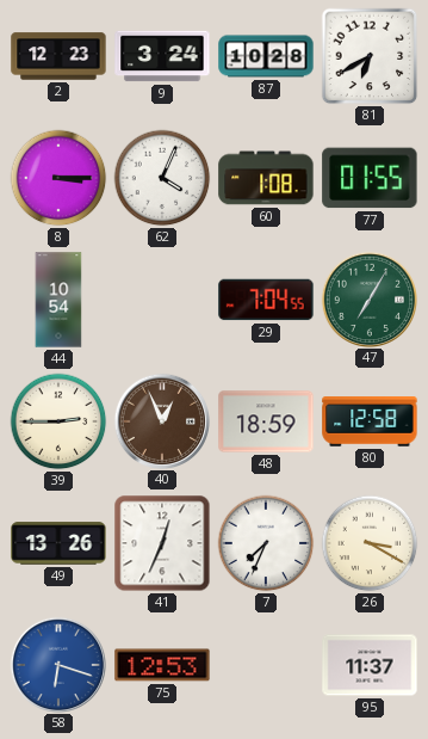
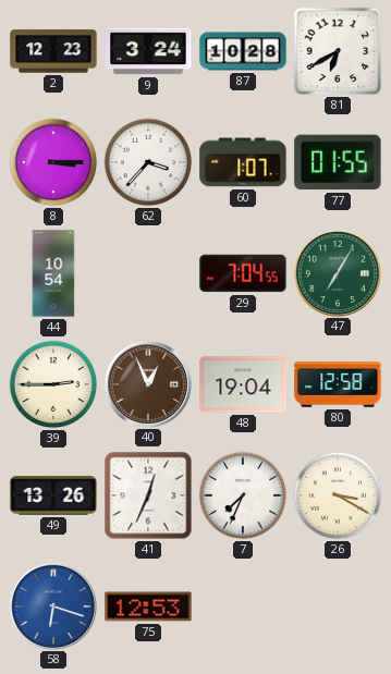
62: 4:04 -> 3:37 (148, 162)
60: 1:08 -> 1:07 (243, 162)
48: 18:59 -> 19:04 (243, 384)
95: 11:37 -> none (370, 665)
